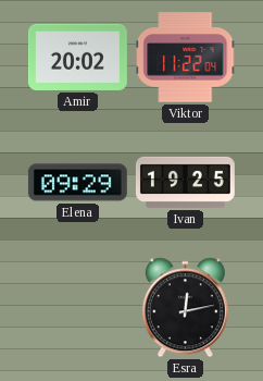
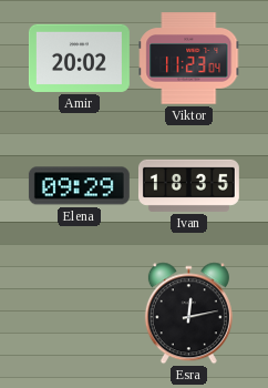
Viktor: 11:22 -> 11:23 (189, 59)
Ivan: 19:25 -> 18:35 (188, 185)
